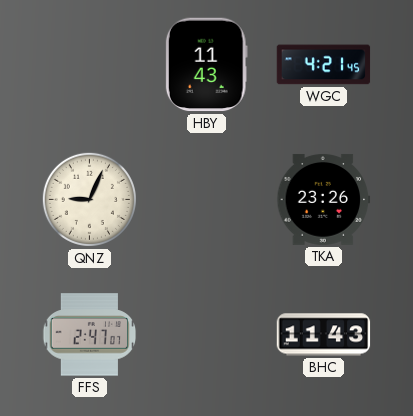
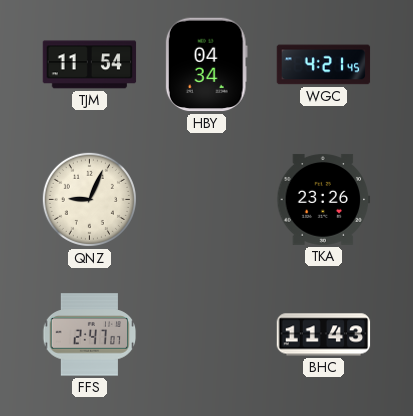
TJM: none -> 11:54 (90, 65)
HBY: 11:43 -> 04:34 (206, 65)
